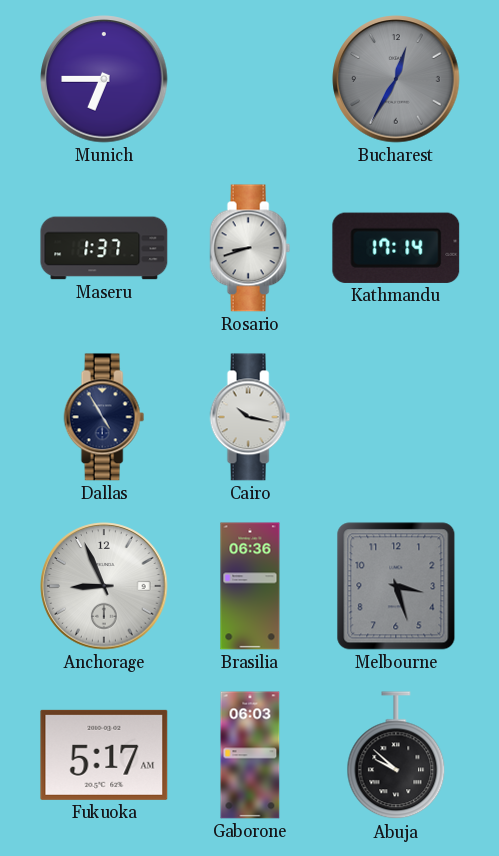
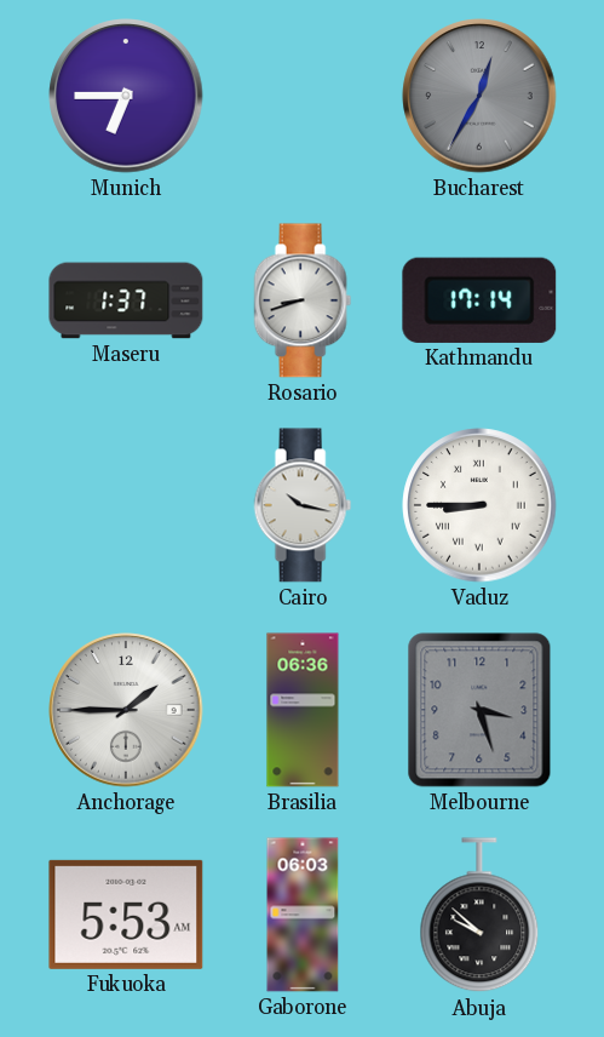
Dallas: 4:55 -> none (104, 417)
Vaduz: none -> 8:45 (479, 505)
Anchorage: 8:56 -> 1:45 (126, 710)
Fukuoka: 5:17 -> 5:53 (126, 915)
